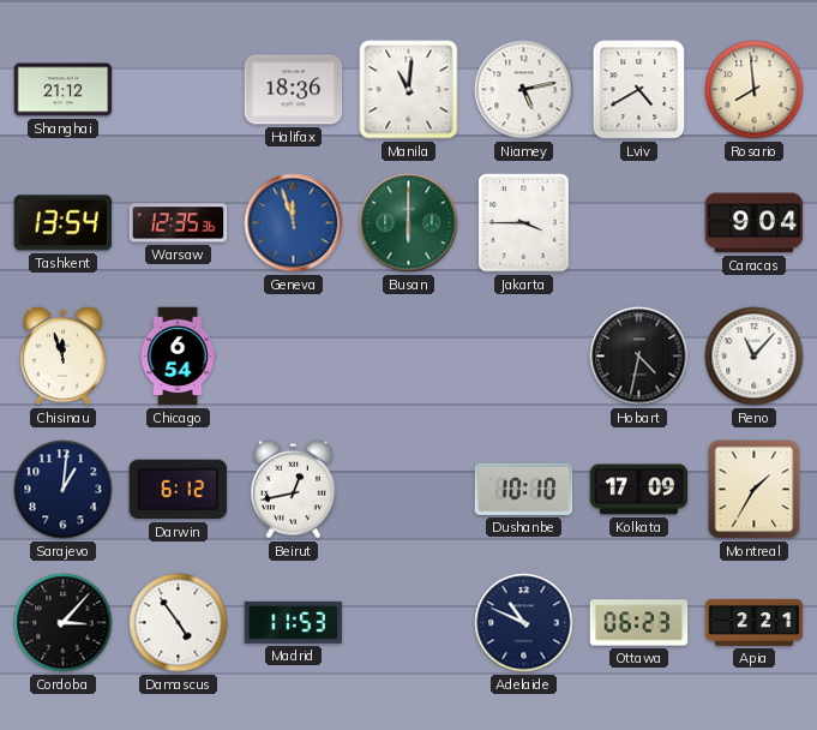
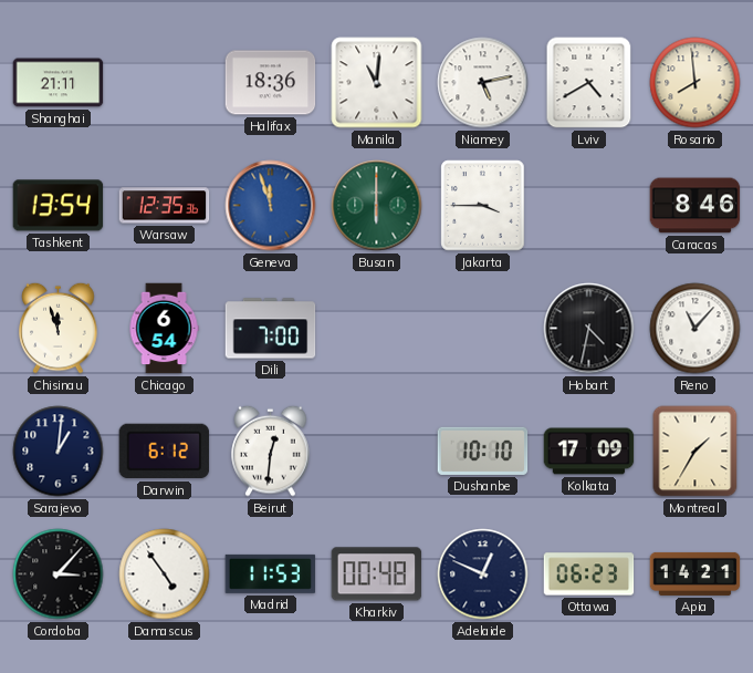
Shanghai: 21:12 -> 21:11 (59, 83)
Caracas: 9:04 -> 8:46 (696, 206)
Dili: none -> 7:00 (271, 329)
Beirut: 12:43 -> 12:31 (271, 451)
Kharkiv: none -> 00:48 (377, 574)
Adelaide: 10:49 -> 12:49 (483, 574)
Apia: 2:21 -> 14:21 (696, 573)
